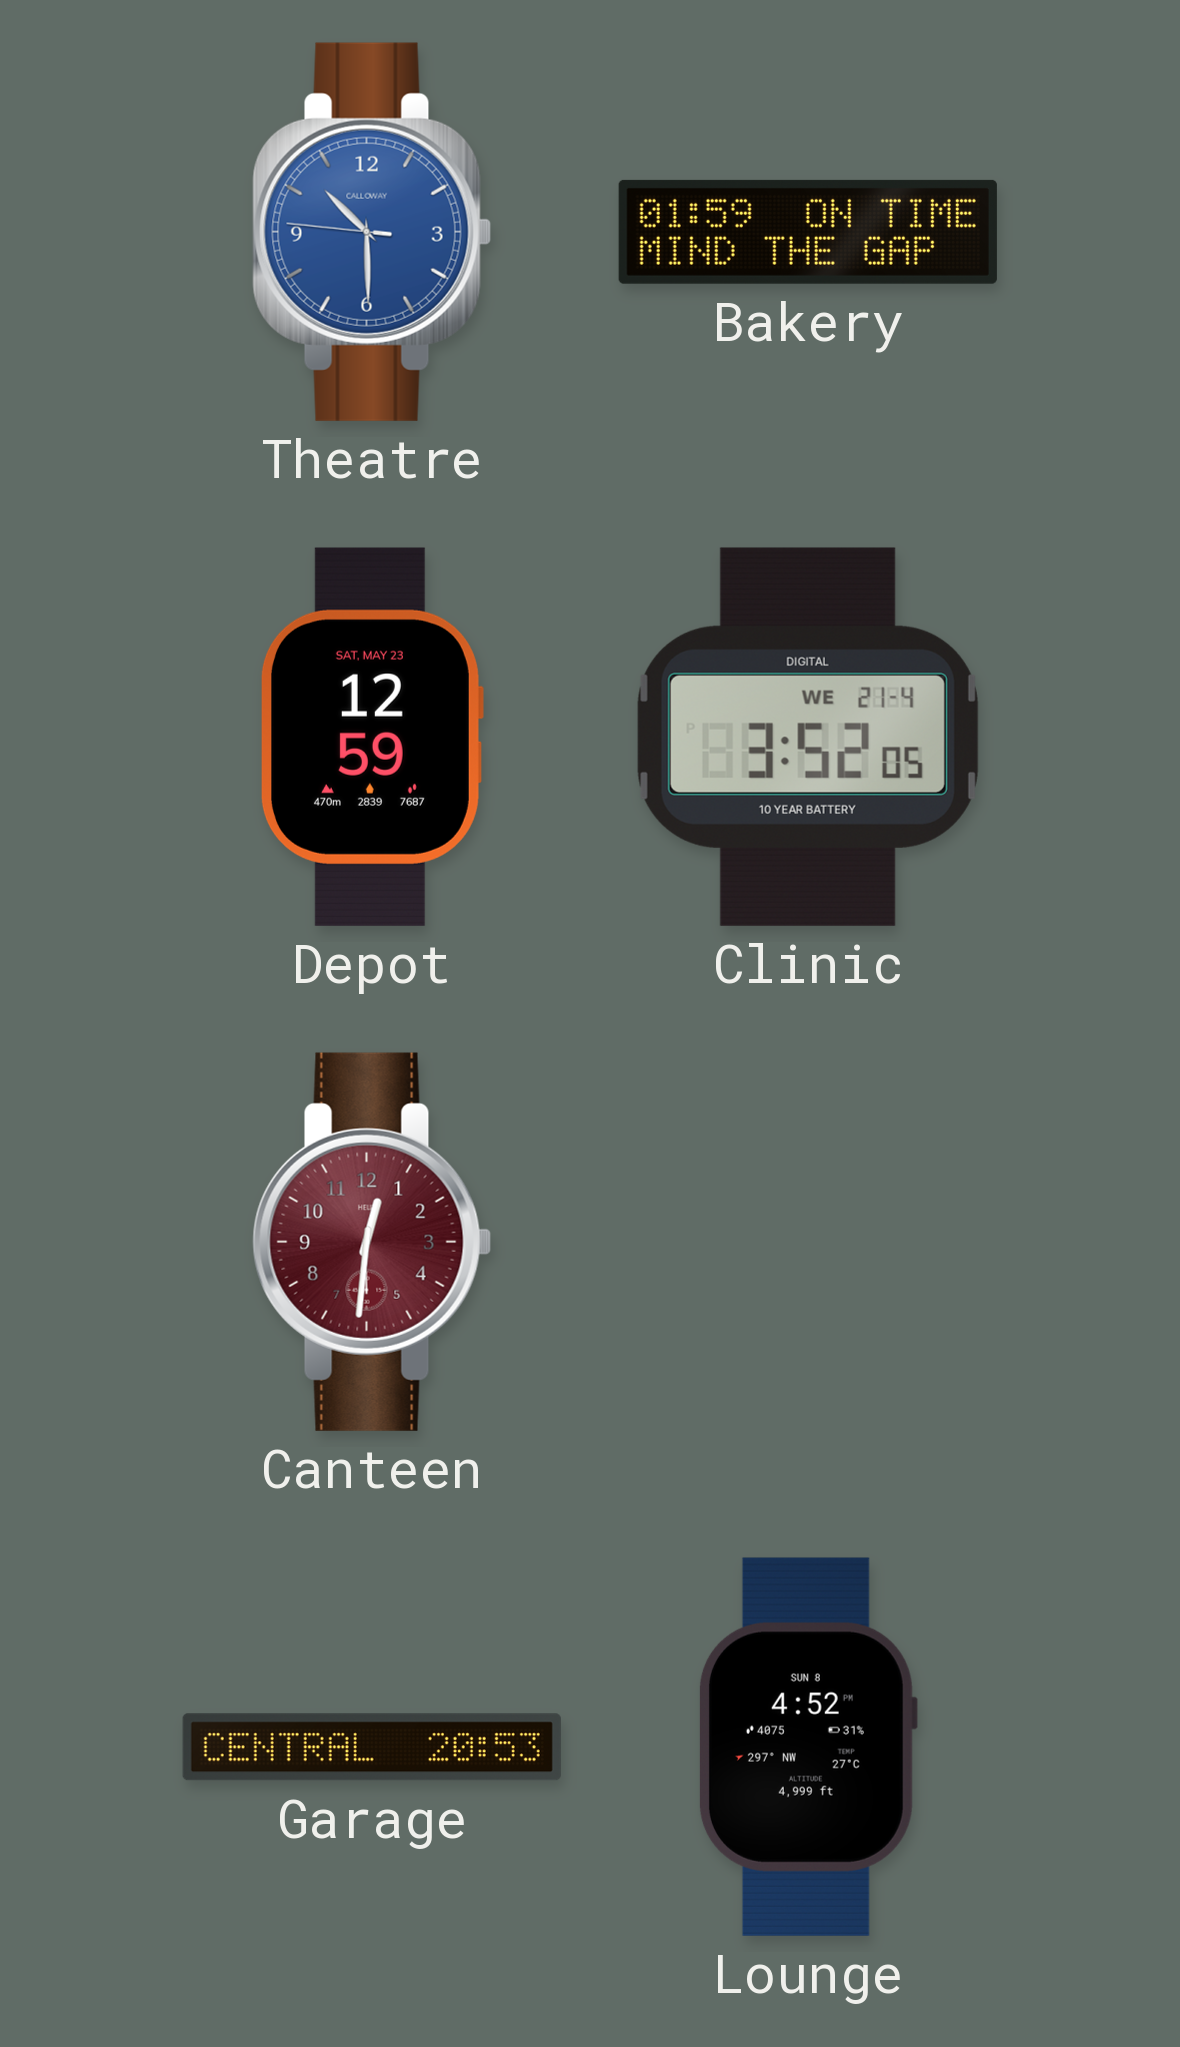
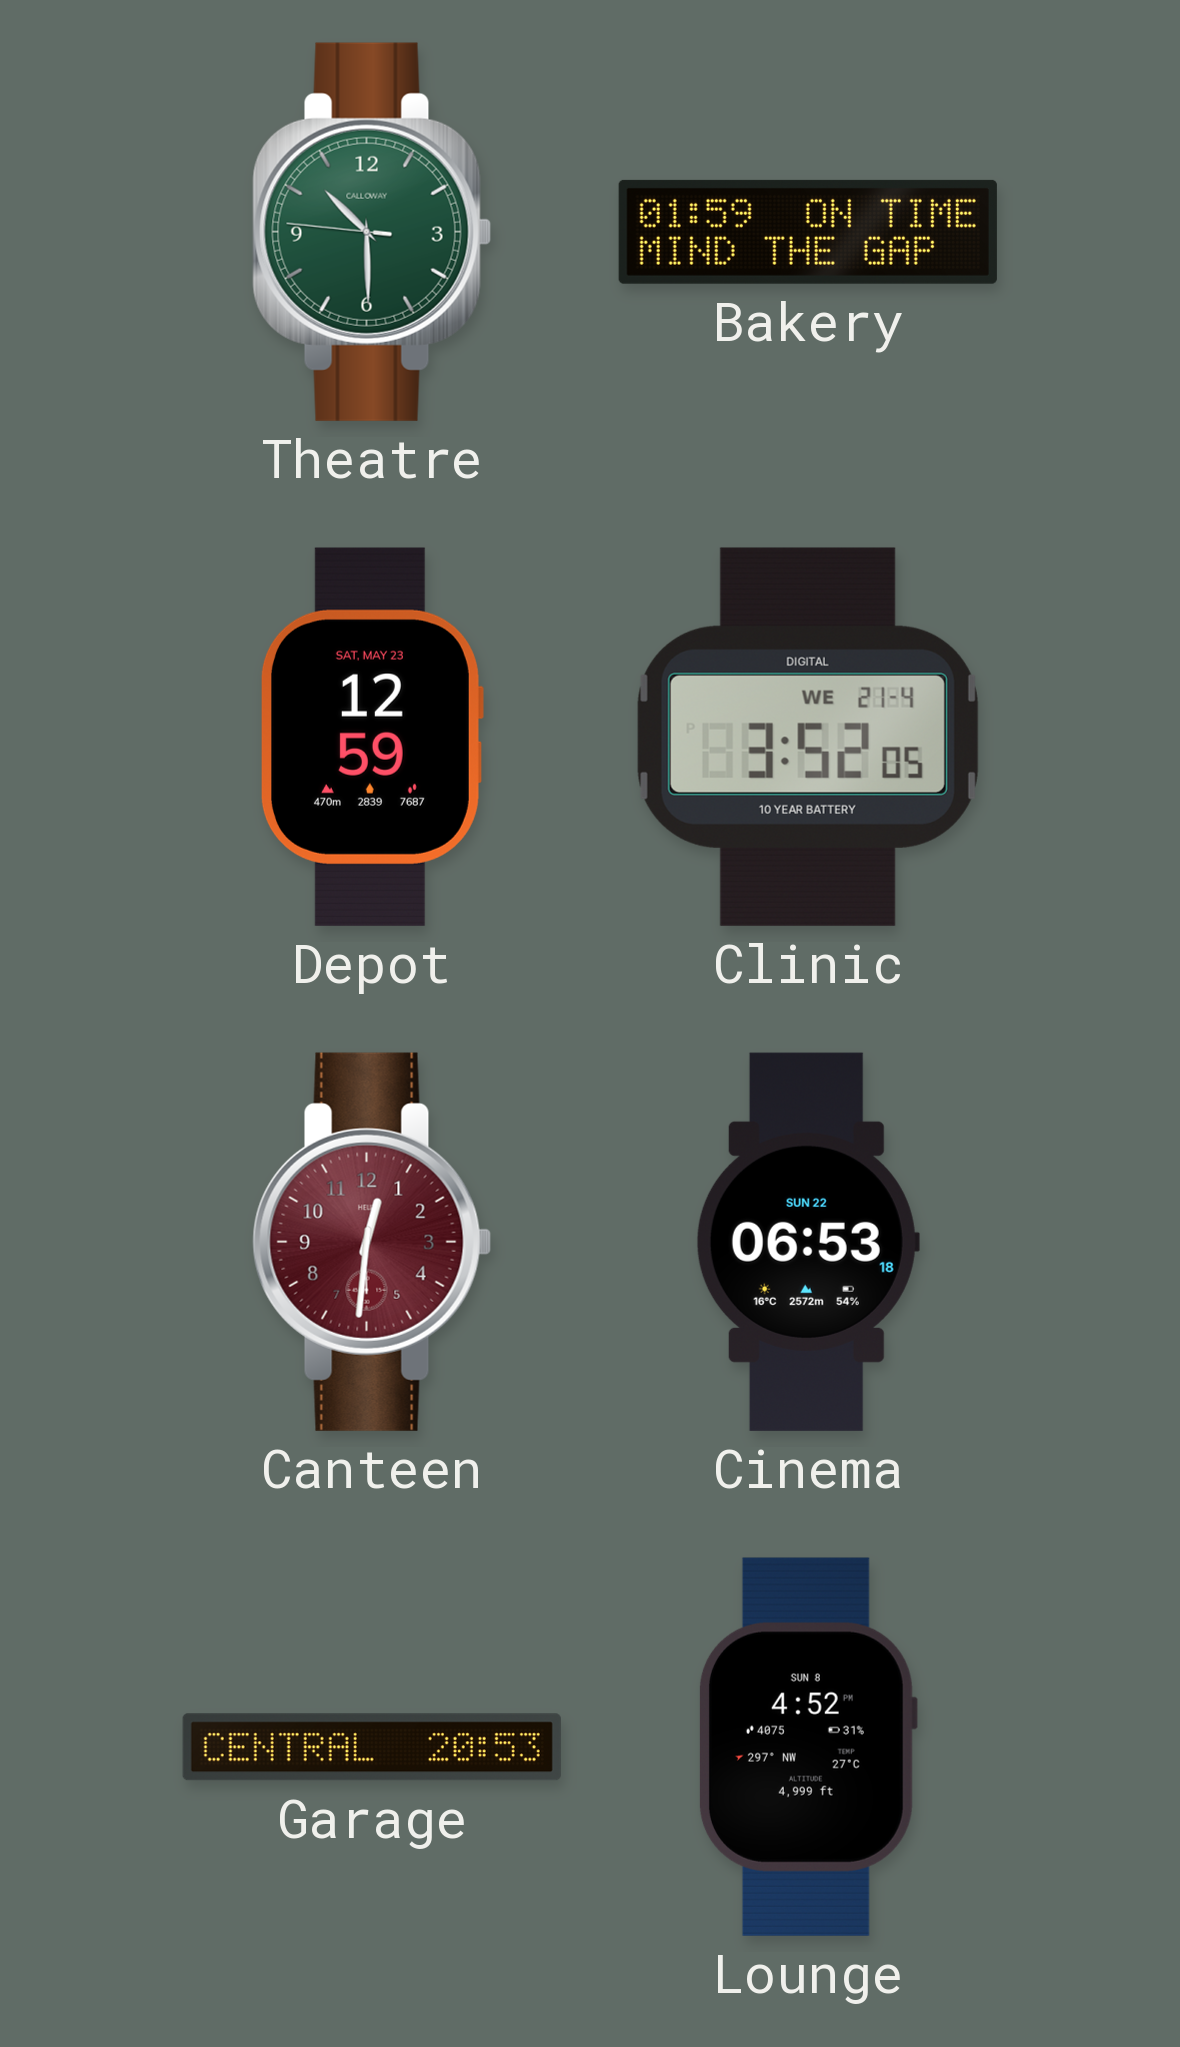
Theatre dial: blue -> green (372, 232)
Cinema: none -> 06:53 (808, 1242)
